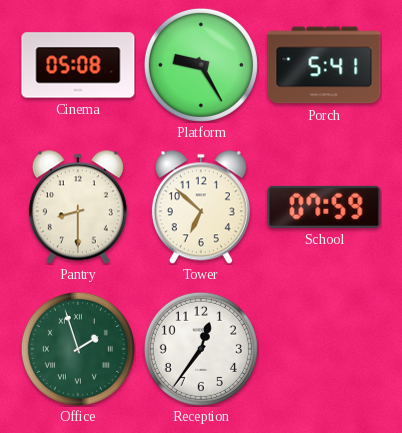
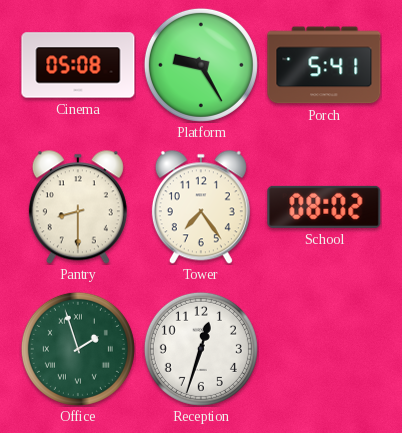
Tower: 6:52 -> 7:24 (201, 207)
School: 07:59 -> 08:02 (324, 207)
Reception: 12:36 -> 12:33 (201, 349)
